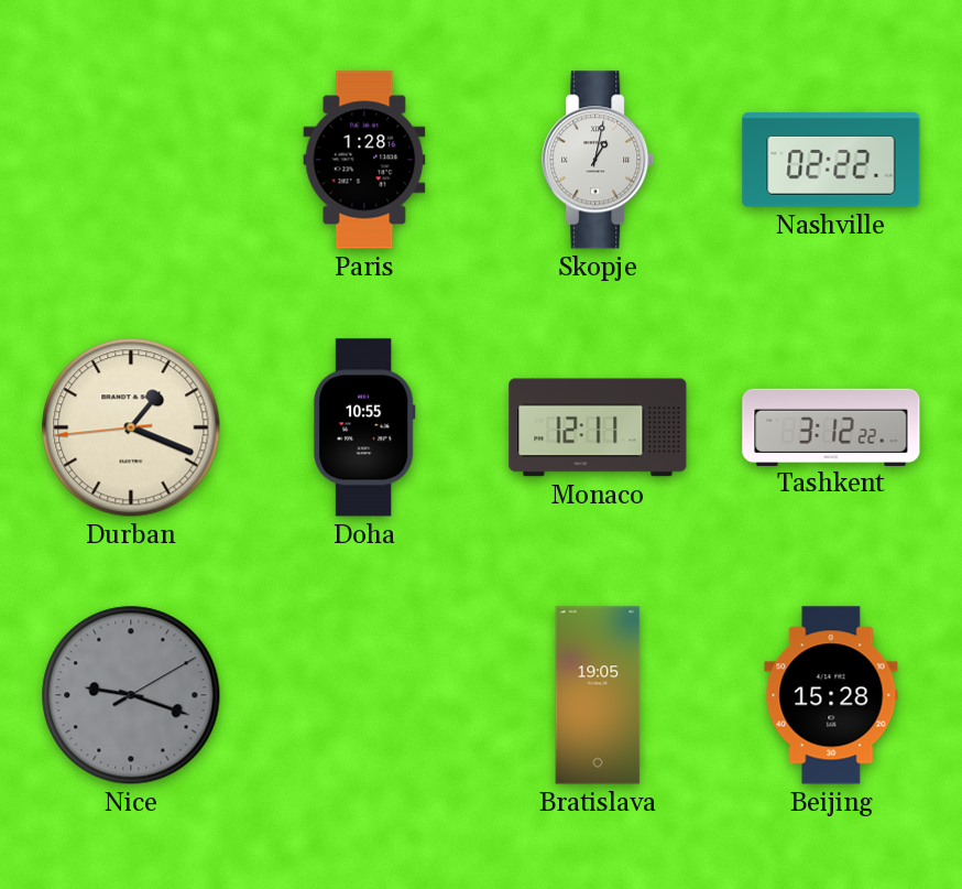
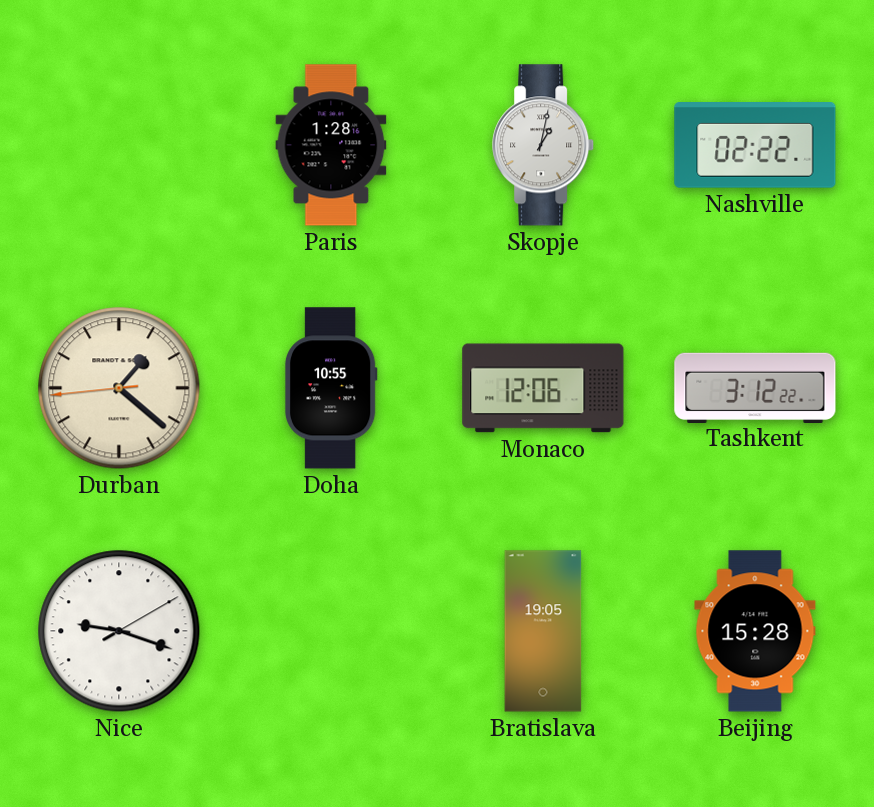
Durban: 1:18 -> 1:21 (119, 388)
Monaco: 12:11 -> 12:06 (543, 388)
Nice dial: grey -> white (119, 631)
